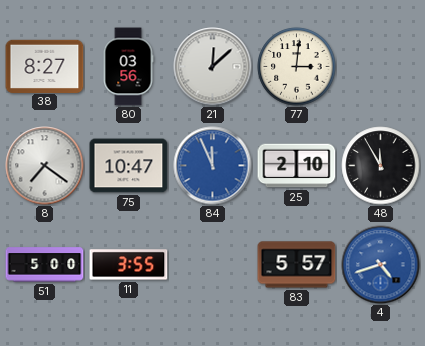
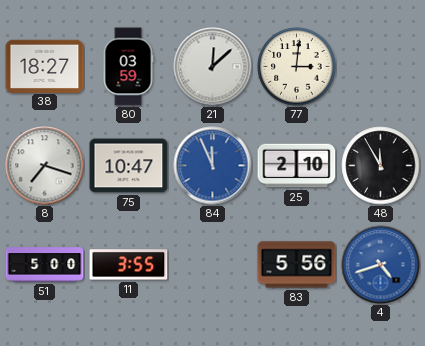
38: 8:27 -> 18:27 (45, 66)
80: 03:56 -> 03:59 (128, 67)
8: 7:21 -> 7:18 (45, 166)
83: 5:57 -> 5:56 (297, 265)
